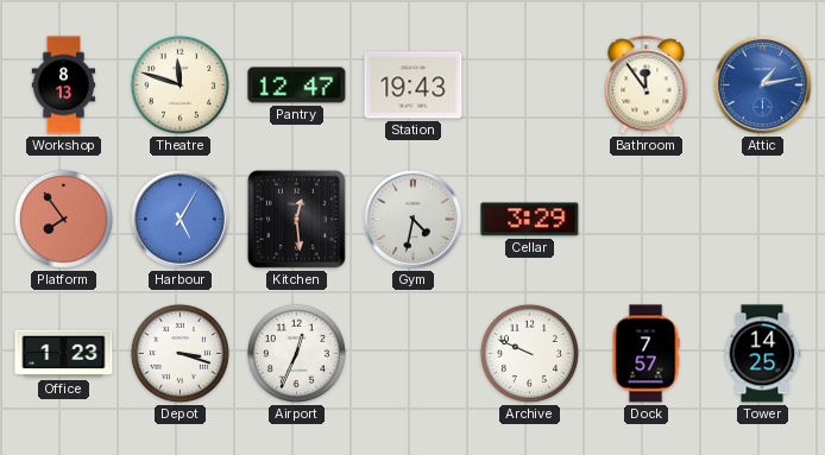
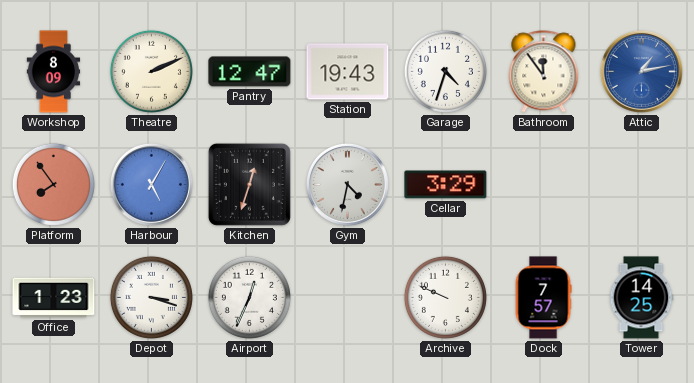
Workshop: 8:13 -> 8:09 (54, 72)
Theatre: 11:48 -> 2:11 (151, 71)
Garage: none -> 4:33 (445, 71)
Kitchen: 12:29 -> 12:33 (249, 184)
